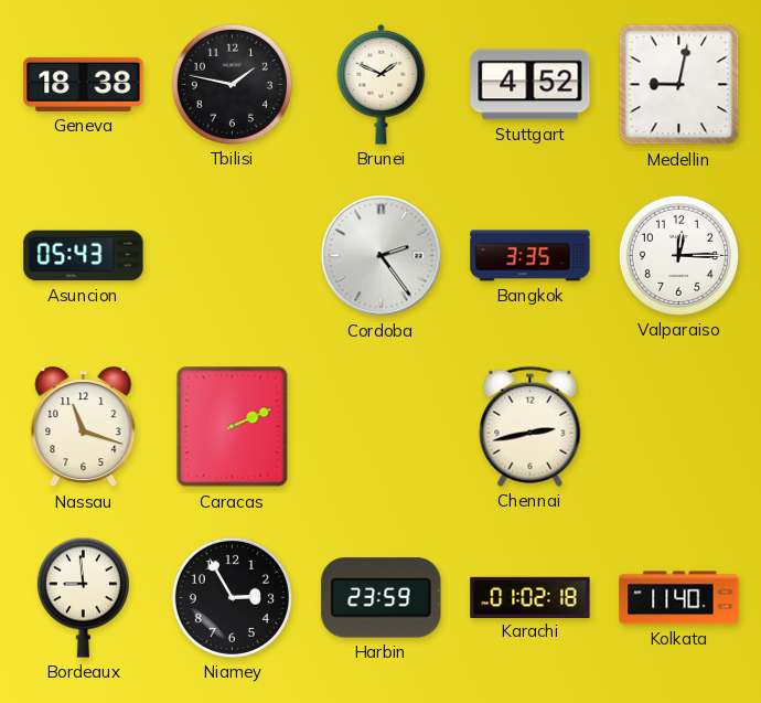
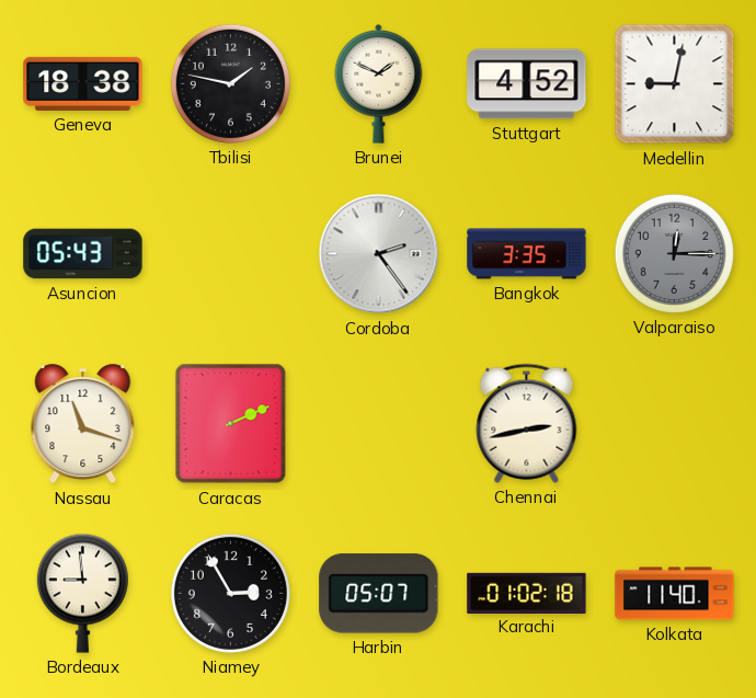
Valparaiso dial: white -> grey (674, 253)
Harbin: 23:59 -> 05:07 (379, 594)
